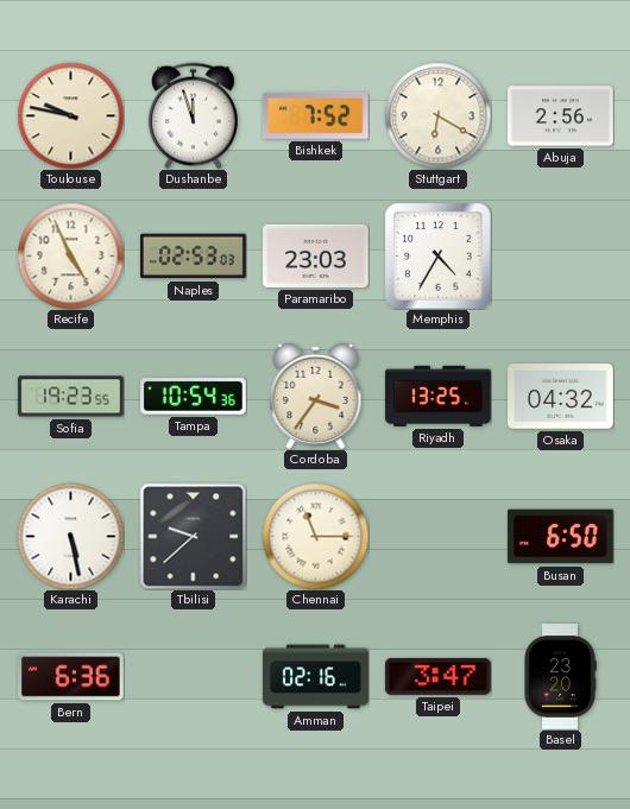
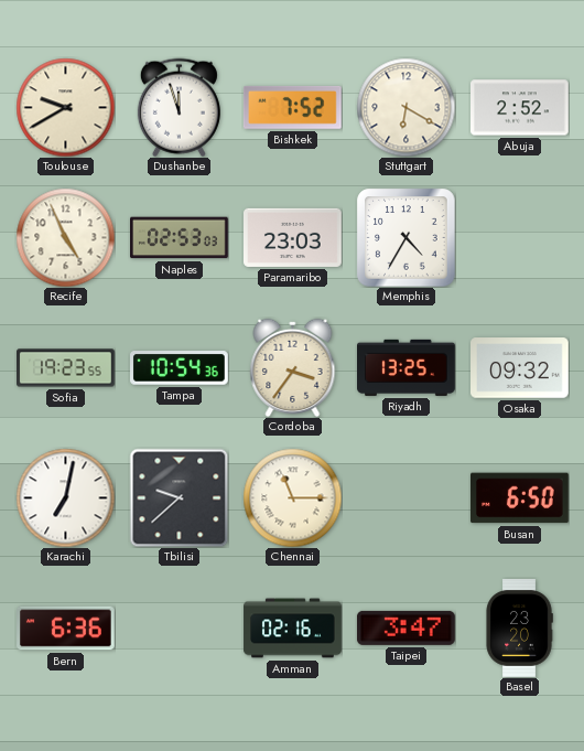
Toulouse: 9:47 -> 9:40 (65, 107)
Abuja: 2:56 -> 2:52 (520, 108)
Osaka: 04:32 -> 09:32 (520, 368)
Karachi: 5:28 -> 7:02 (65, 497)
